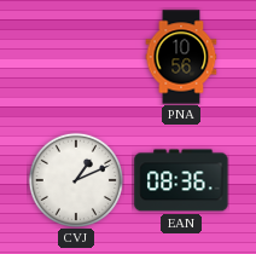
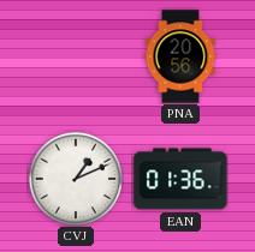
PNA: 10:56 -> 20:56 (180, 56)
EAN: 08:36 -> 01:36 (180, 179)
